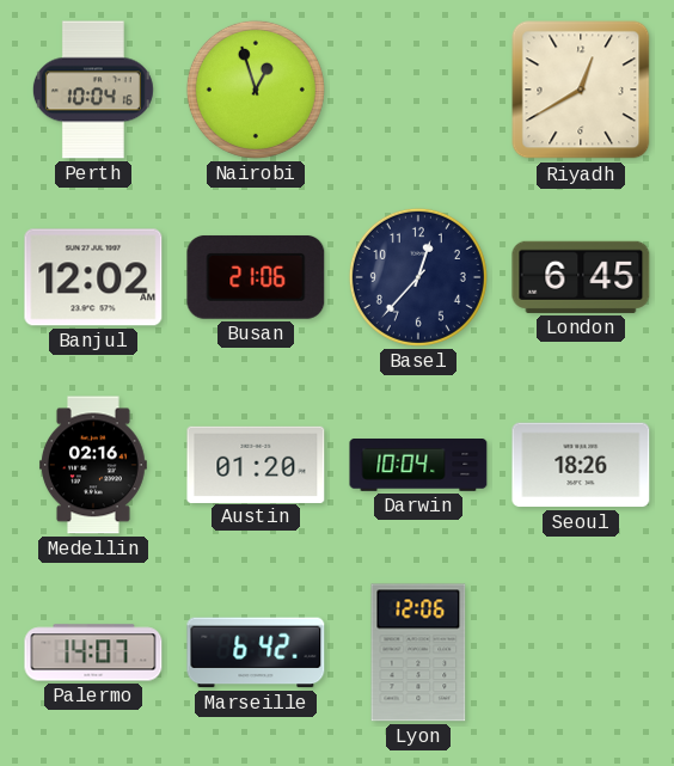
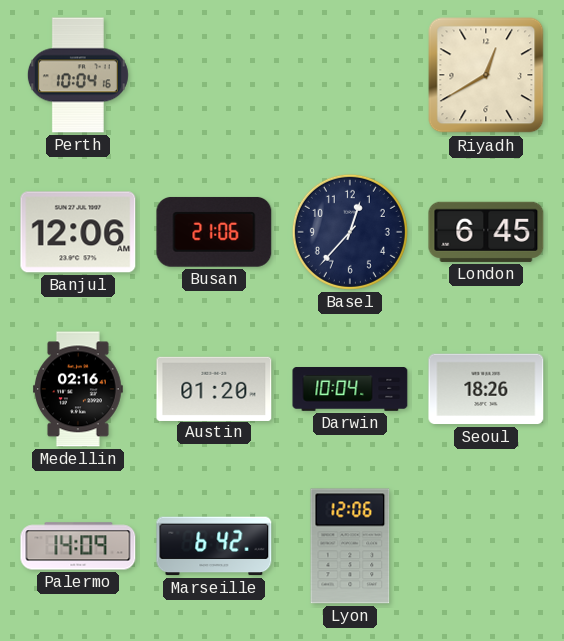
Nairobi: 12:57 -> none (256, 90)
Banjul: 12:02 -> 12:06 (78, 232)
Palermo: 14:07 -> 14:09 (78, 546)
